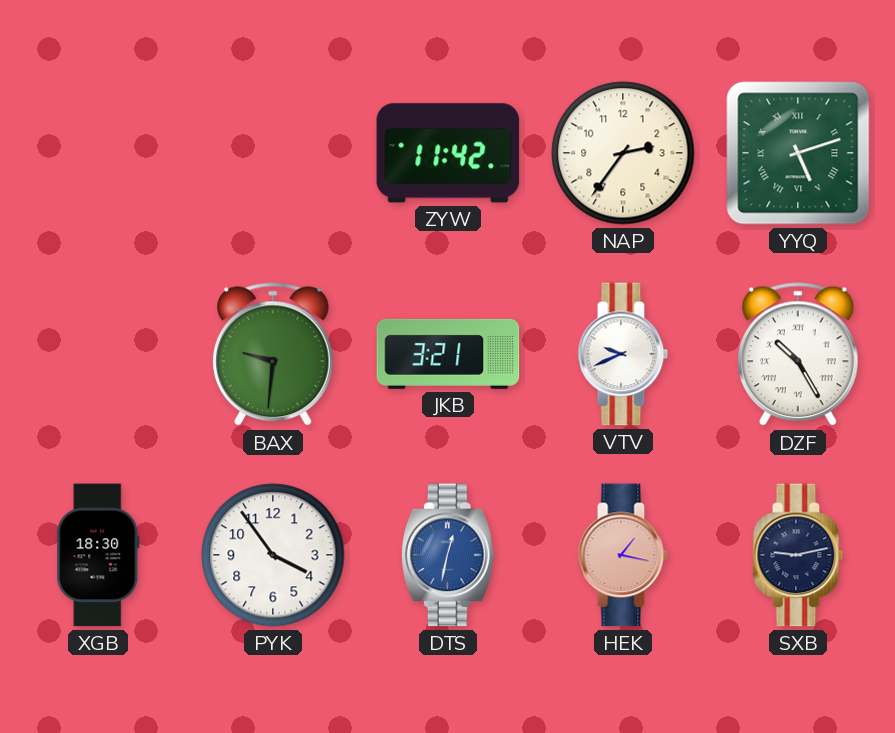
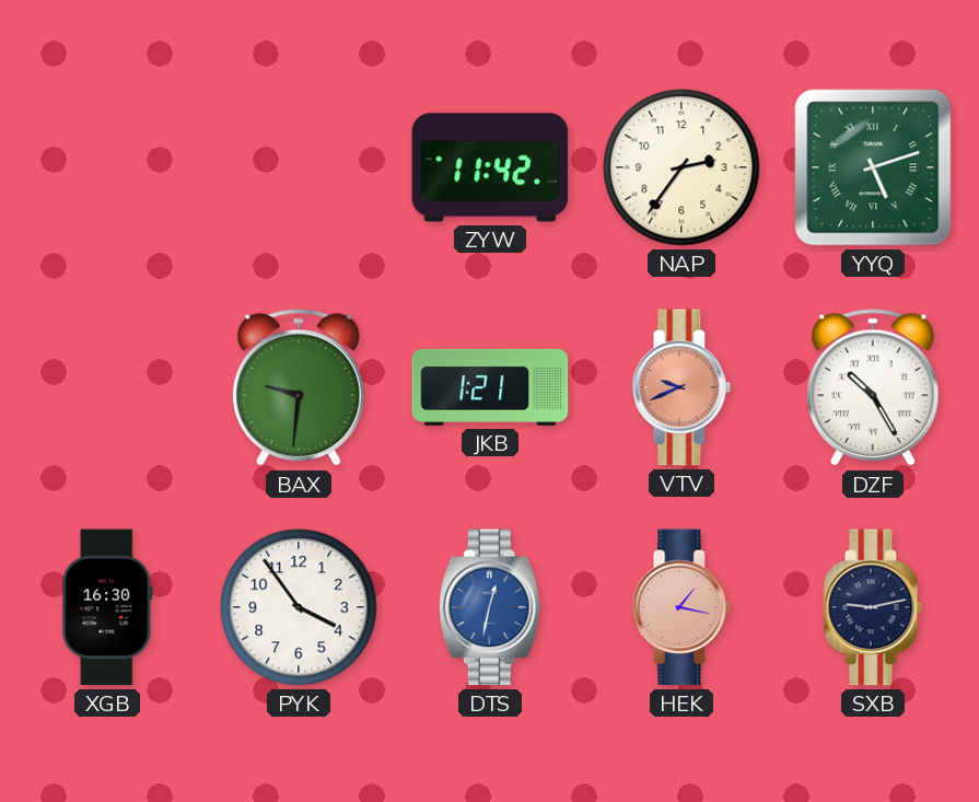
JKB: 3:21 -> 1:21 (490, 387)
VTV dial: white -> salmon (681, 387)
XGB: 18:30 -> 16:30 (107, 607)
